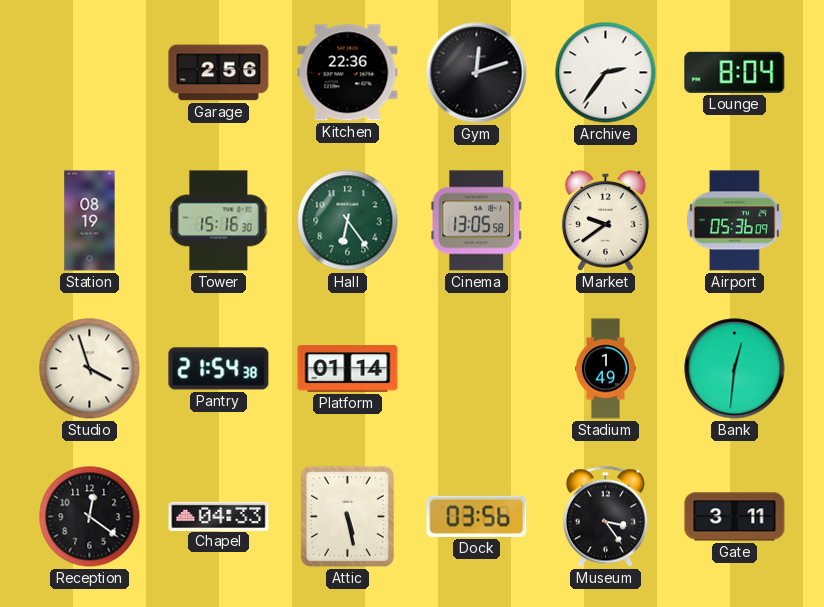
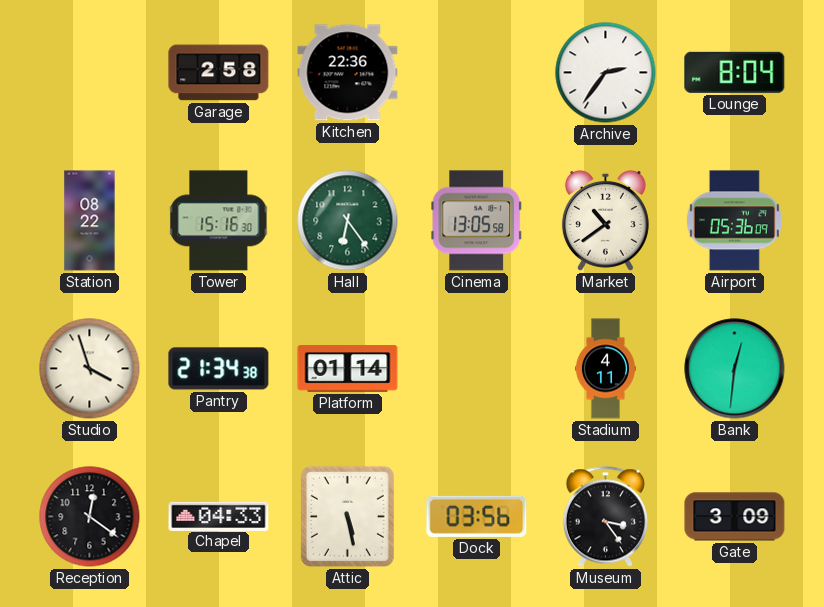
Garage: 2:56 -> 2:58 (219, 73)
Gym: 12:12 -> none (477, 73)
Station: 08:19 -> 08:22 (90, 221)
Market: 9:39 -> 10:39 (605, 220)
Pantry: 21:54 -> 21:34 (219, 369)
Stadium: 1:49 -> 4:11 (605, 369)
Gate: 3:11 -> 3:09 (735, 517)
